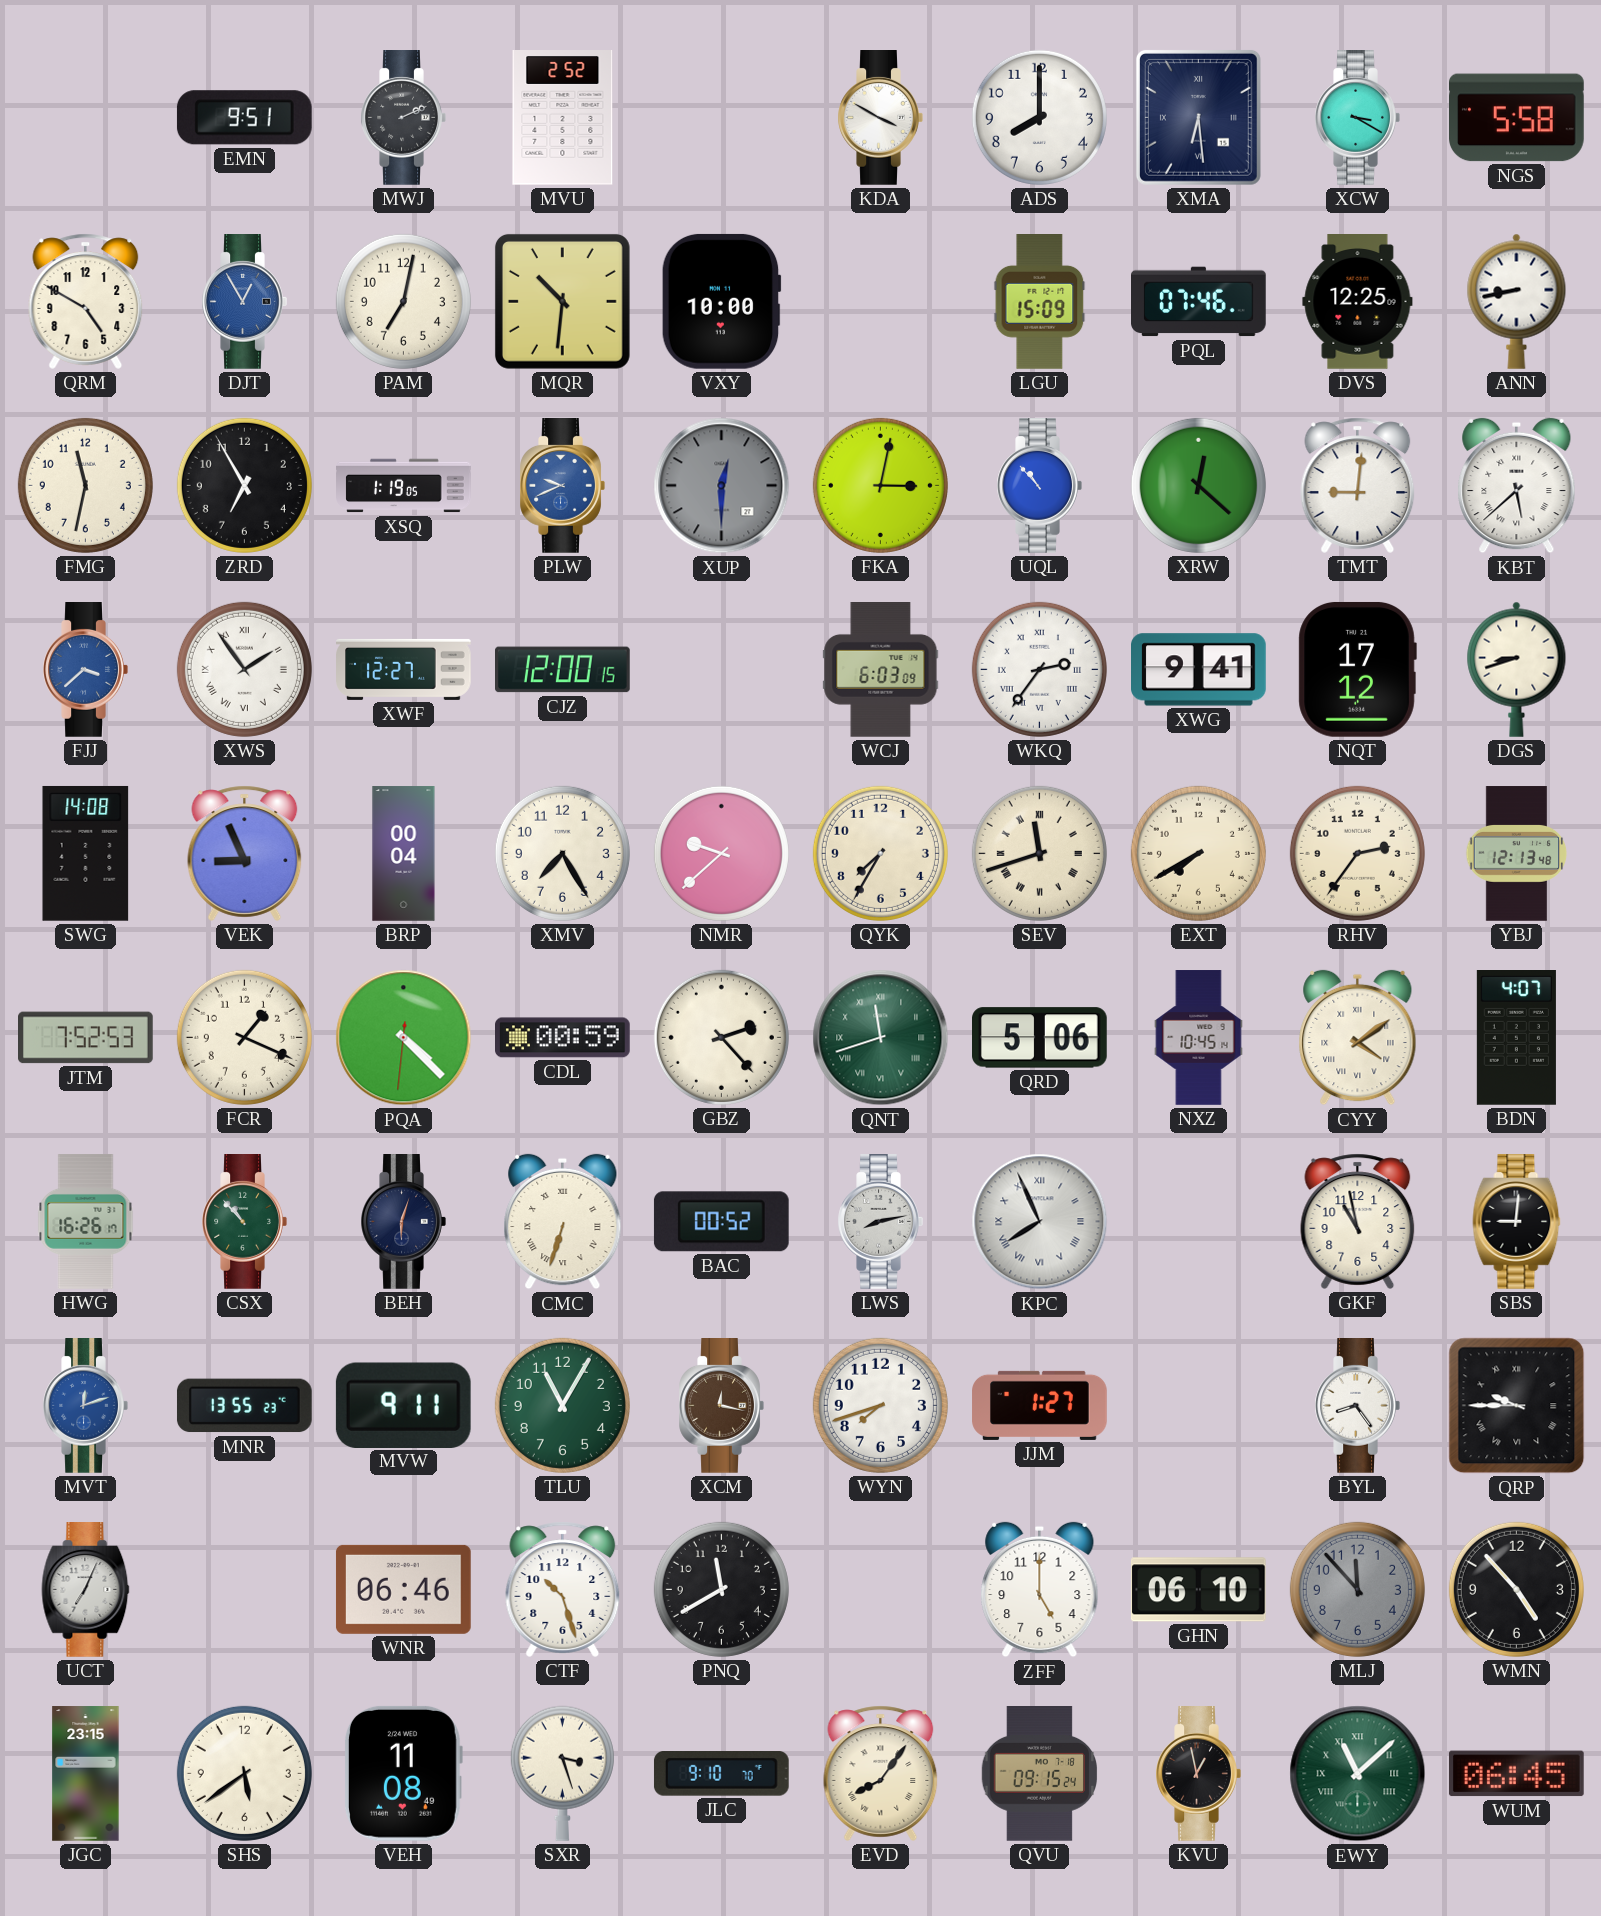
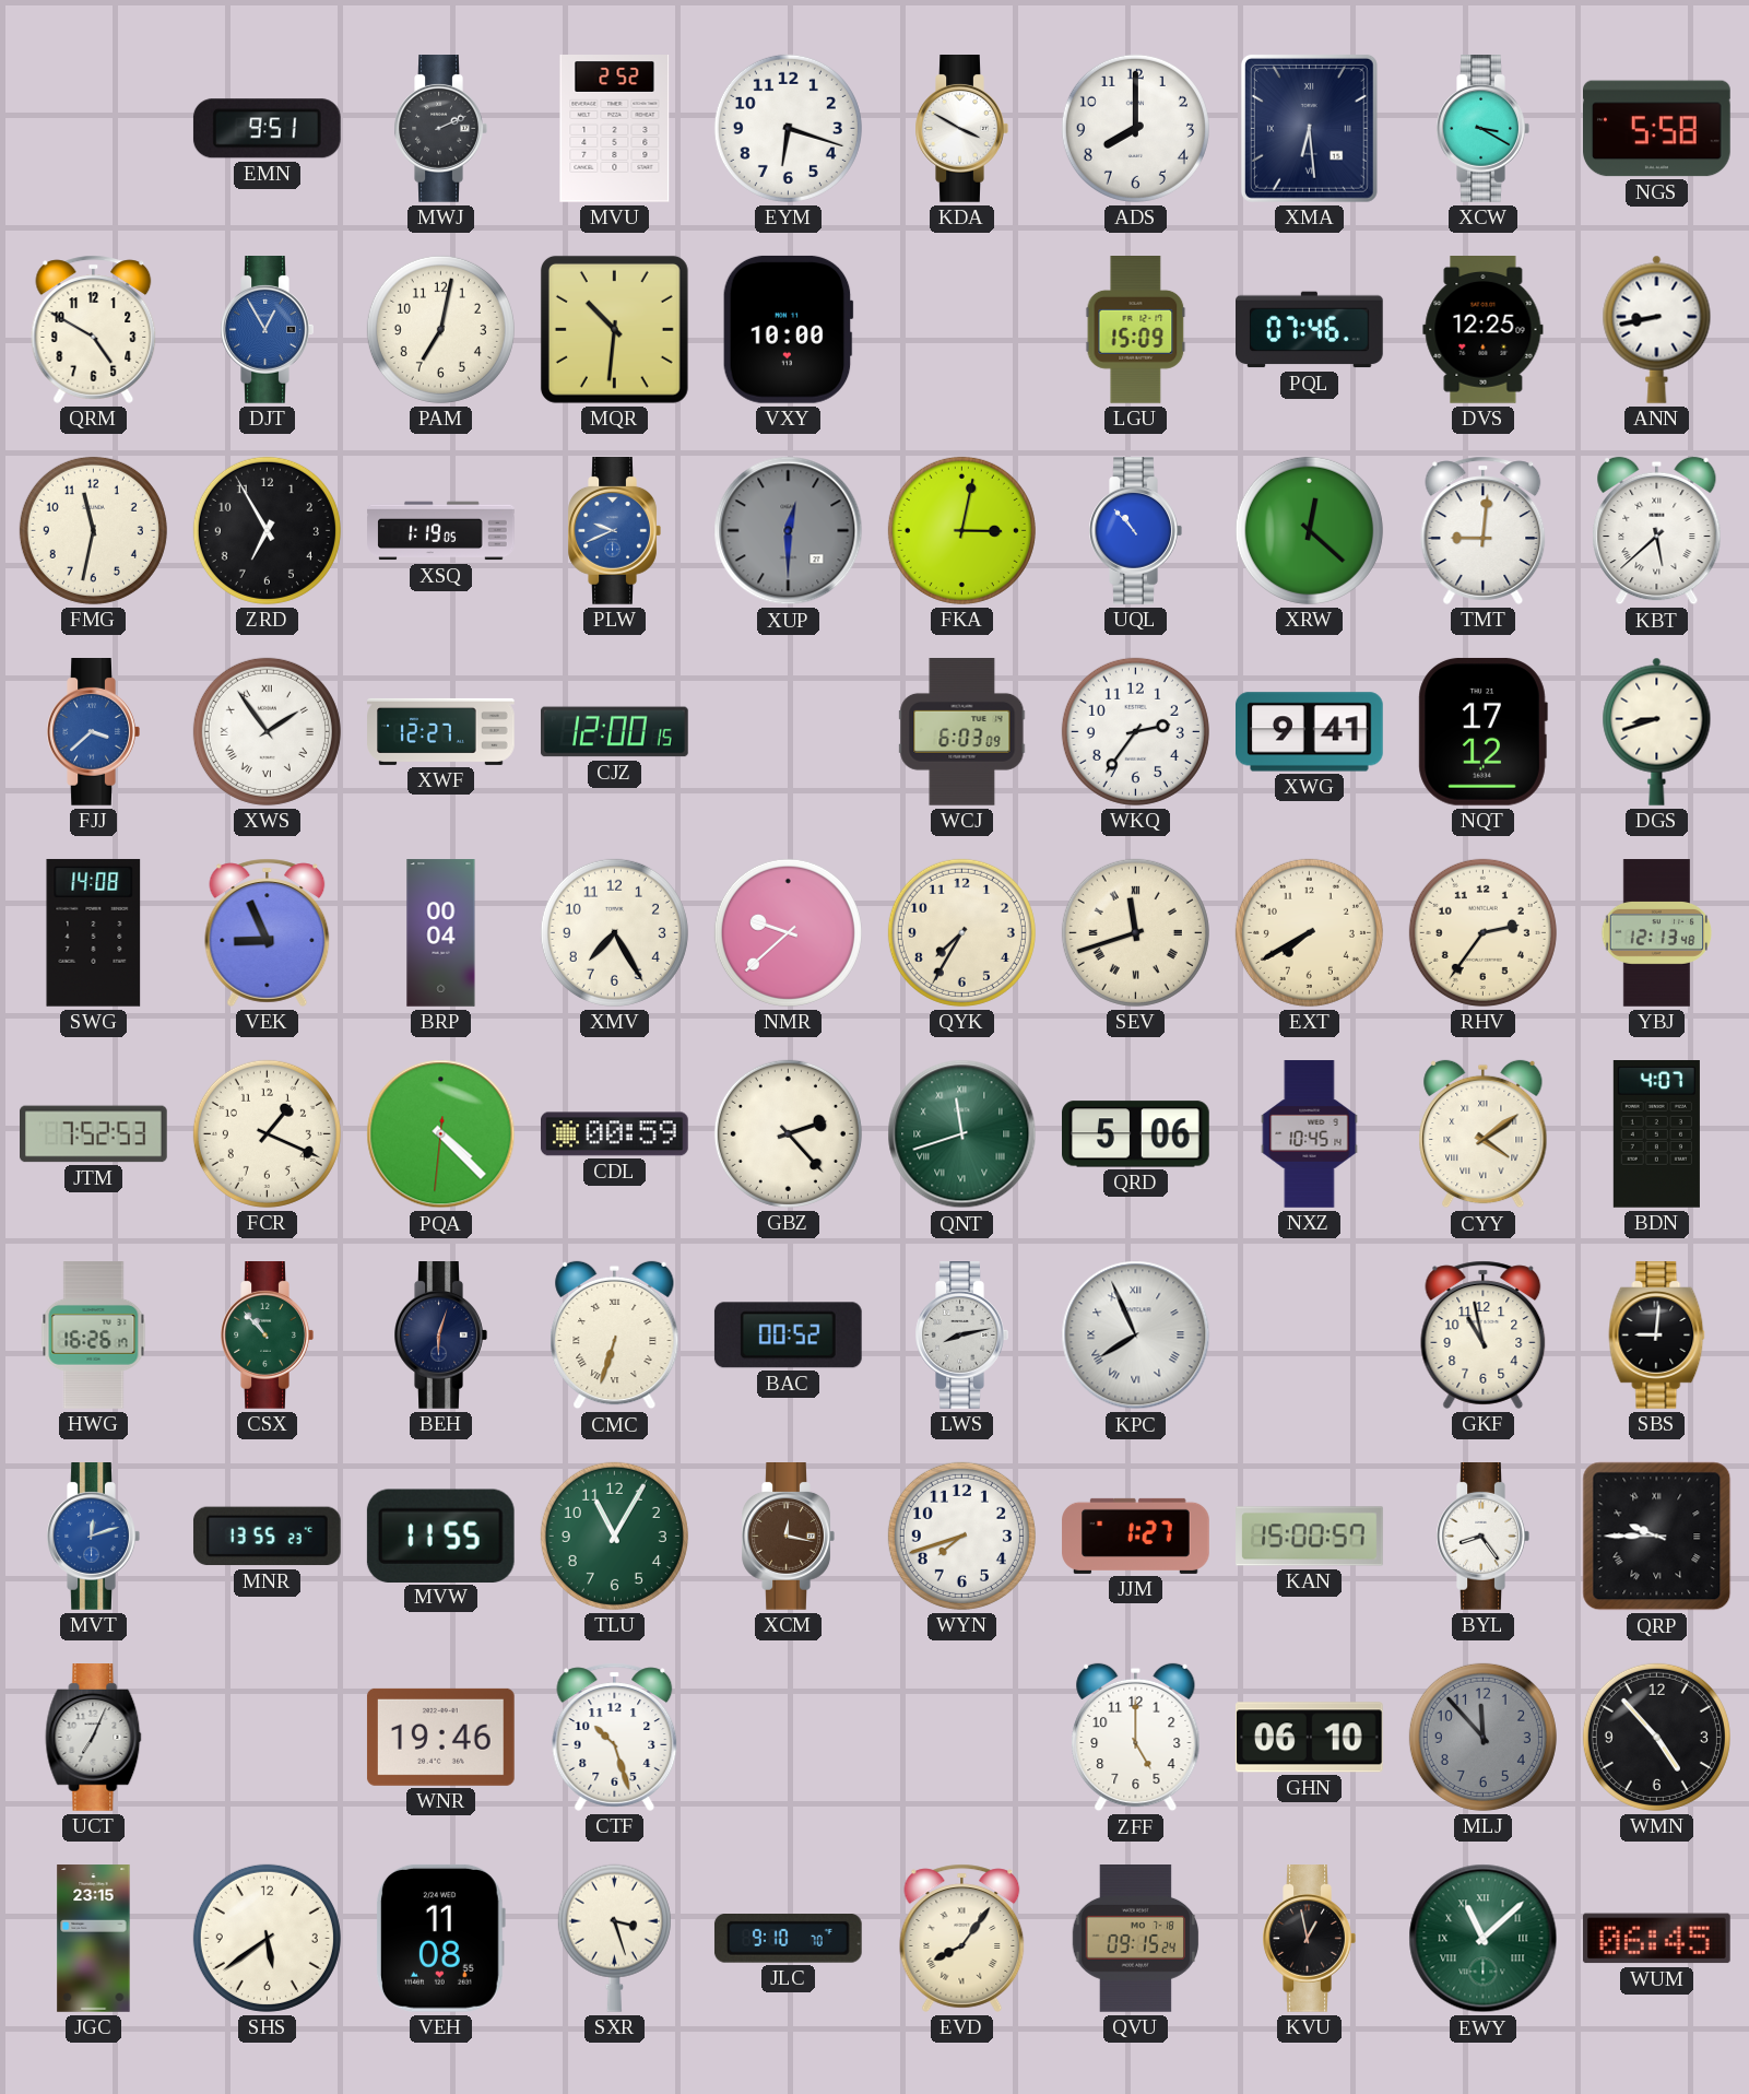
EYM: none -> 6:18 (788, 128)
WKQ numerals: Roman -> Arabic (1135, 731)
MVW: 9:11 -> 11:55 (440, 1536)
KAN: none -> 15:00 (1310, 1537)
WNR: 06:46 -> 19:46 (440, 1737)
PNQ: 11:40 -> none (721, 1589)
VEH: 11:08:49 -> 11:08:55 (440, 1938)
